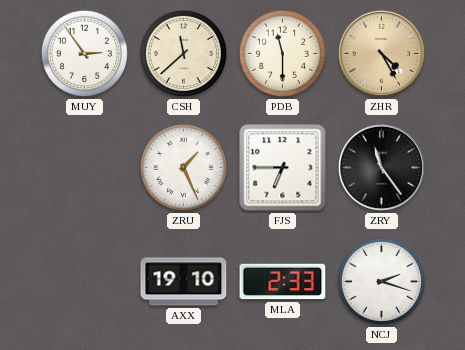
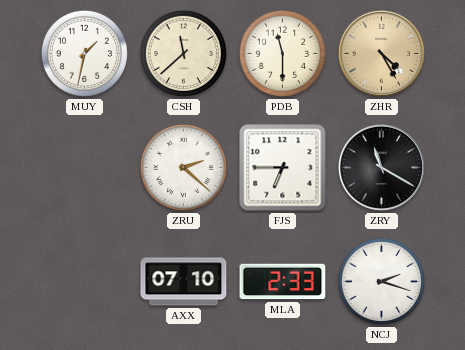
MUY: 2:54 -> 1:32 (84, 53)
ZRU: 1:26 -> 2:22 (183, 167)
ZRY: 11:24 -> 11:20 (381, 167)
AXX: 19:10 -> 07:10 (184, 282)
